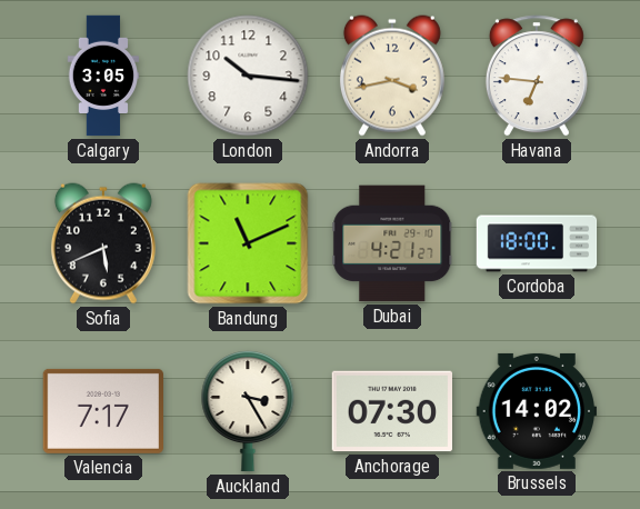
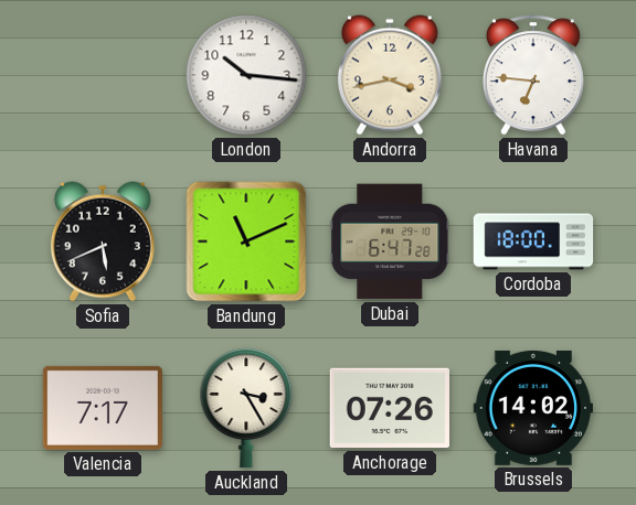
Calgary: 3:05 -> none (103, 76)
Dubai: 4:21 -> 6:47 (390, 241)
Anchorage: 07:30 -> 07:26 (389, 408)
